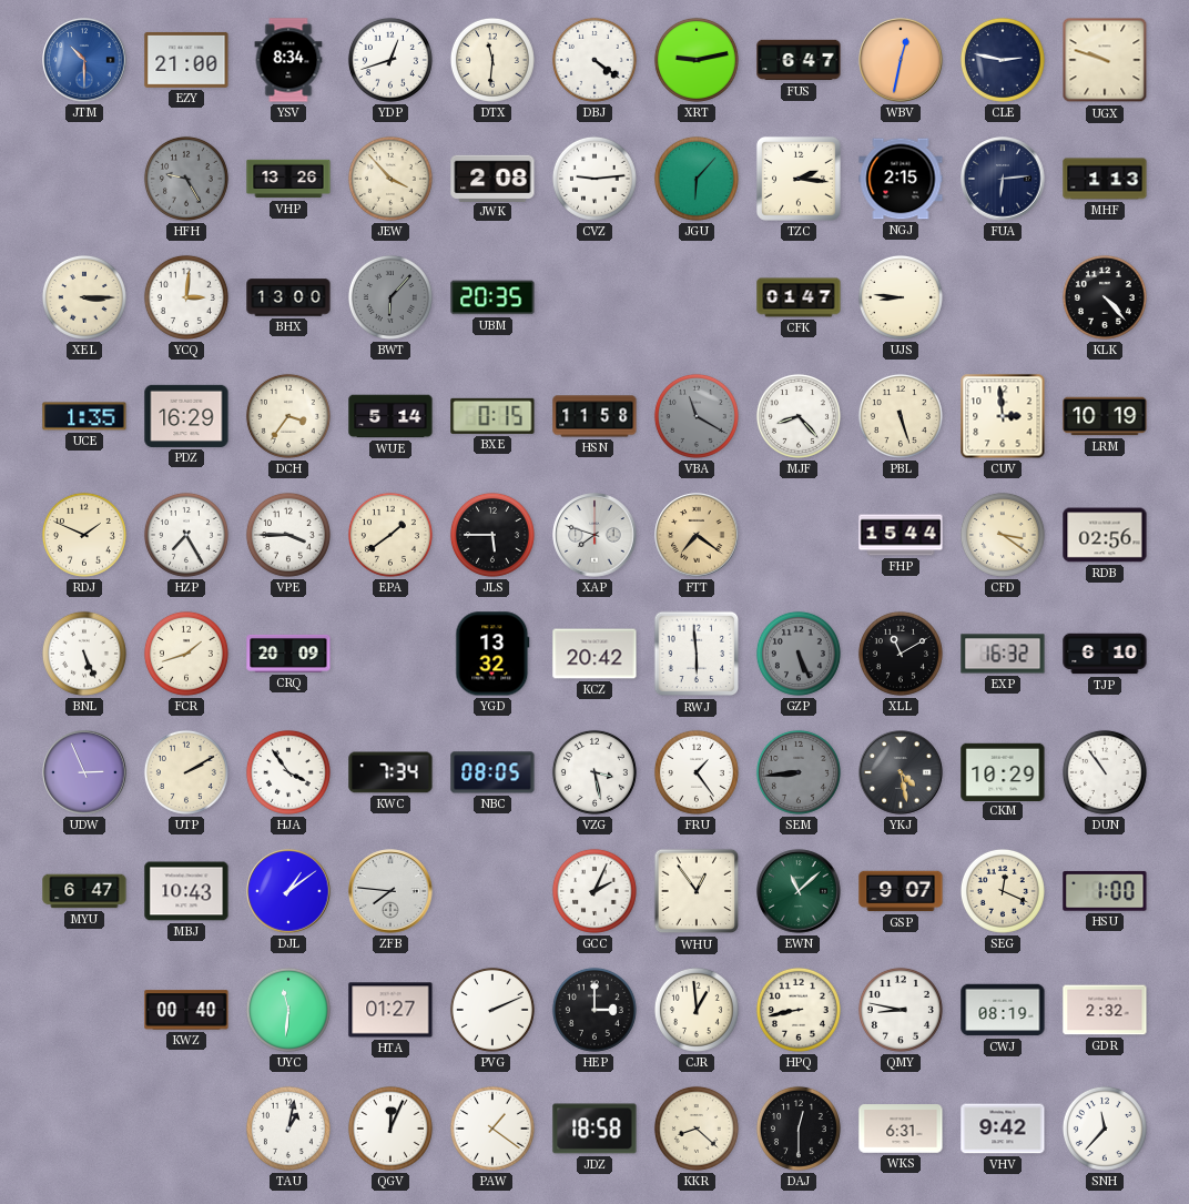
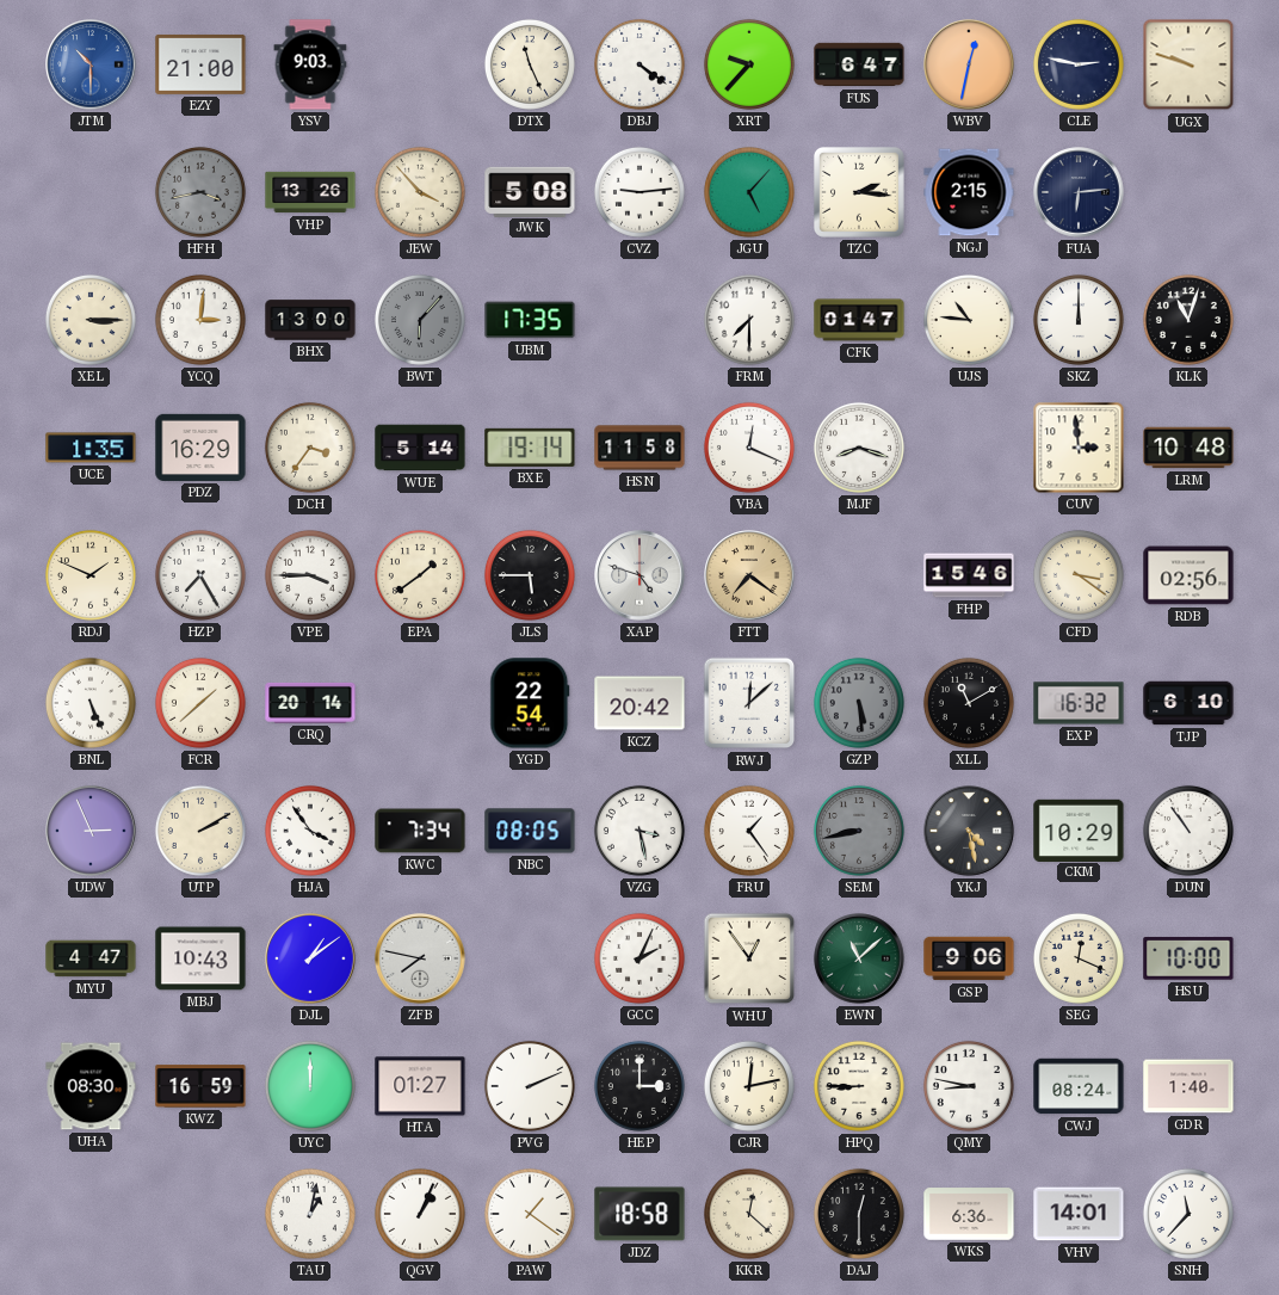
YSV: 8:34 -> 9:03 (310, 64)
YDP: 12:42 -> none (390, 60)
DTX: 11:31 -> 11:26 (530, 64)
XRT: 9:13 -> 9:37 (749, 64)
HFH: 9:25 -> 3:43 (200, 192)
JWK: 2:08 -> 5:08 (530, 191)
JGU: 6:07 -> 5:07 (749, 192)
MHF: 1:13 -> none (1105, 179)
UBM: 20:35 -> 17:35 (530, 320)
FRM: none -> 7:30 (749, 320)
UJS: 8:46 -> 10:46 (969, 320)
SKZ: none -> 12:00 (1079, 320)
KLK: 4:23 -> 11:03 (1188, 320)
BXE: 0:15 -> 19:14 (530, 448)
VBA: 11:20 -> 12:19 (749, 448)
VBA dial: grey -> white (749, 448)
MJF: 8:23 -> 8:18 (859, 448)
PBL: 5:27 -> none (901, 416)
LRM: 10:19 -> 10:48 (1188, 448)
XAP: 7:48 -> 4:48 (639, 575)
FHP: 15:44 -> 15:46 (969, 575)
FCR: 1:42 -> 1:38 (200, 703)
CRQ: 20:09 -> 20:14 (310, 703)
YGD: 13:32 -> 22:54 (530, 703)
RWJ: 5:59 -> 12:08 (749, 703)
GZP: 5:26 -> 5:29 (859, 703)
SEM: 8:44 -> 8:43 (859, 831)
MYU: 6:47 -> 4:47 (91, 958)
ZFB: 7:46 -> 7:47 (420, 958)
GSP: 9:07 -> 9:06 (969, 958)
HSU: 1:00 -> 10:00 (1188, 958)
UHA: none -> 08:30 (91, 1086)
KWZ: 00:40 -> 16:59 (200, 1086)
UYC: 11:31 -> 12:00 (310, 1086)
CJR: 12:59 -> 12:13 (749, 1086)
HPQ: 8:43 -> 8:45 (859, 1086)
CWJ: 08:19 -> 08:24 (1079, 1086)
GDR: 2:32 -> 1:40 (1188, 1086)
QGV: 12:04 -> 1:04 (420, 1214)
KKR: 8:22 -> 12:22 (749, 1214)
WKS: 6:31 -> 6:36 (969, 1214)
VHV: 9:42 -> 14:01 (1079, 1214)
